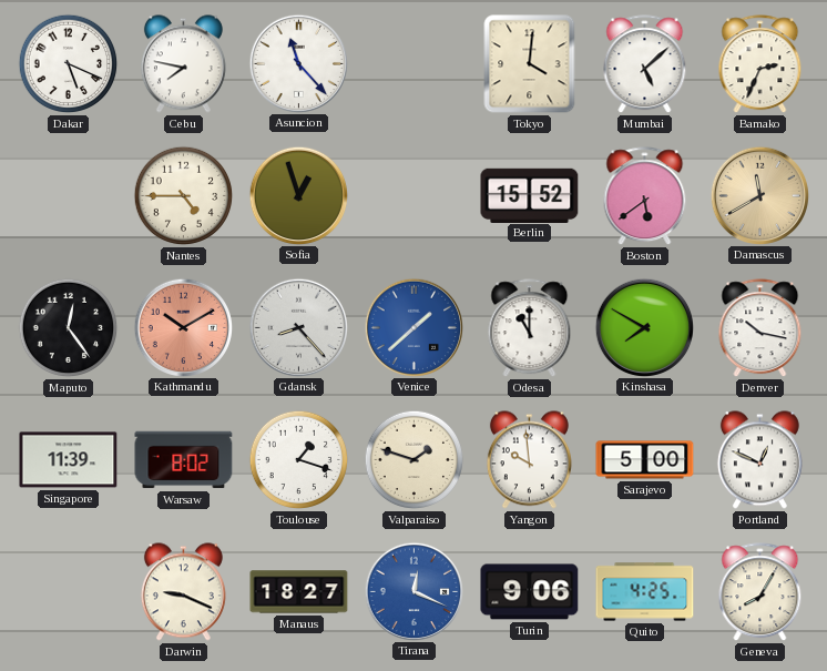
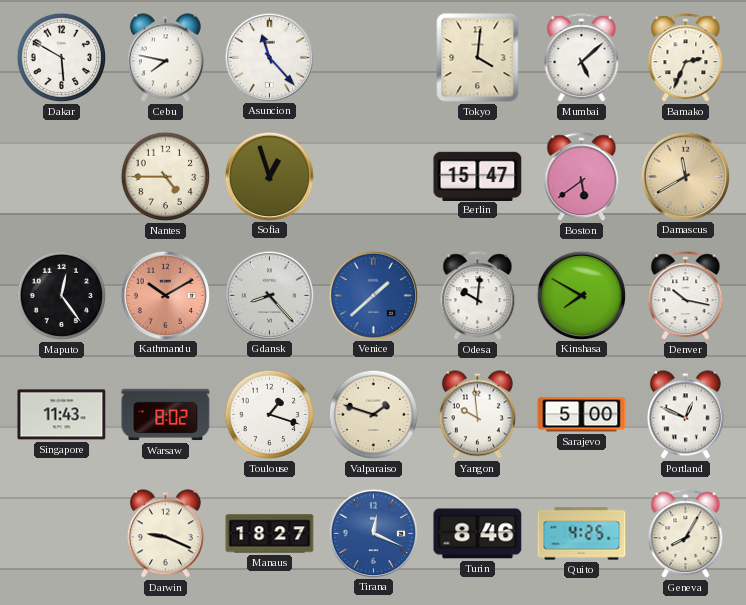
Dakar: 5:19 -> 5:50 (62, 58)
Berlin: 15:52 -> 15:47 (478, 176)
Odesa: 11:00 -> 10:01 (478, 296)
Singapore: 11:39 -> 11:43 (62, 415)
Turin: 9:06 -> 8:46 (478, 534)
